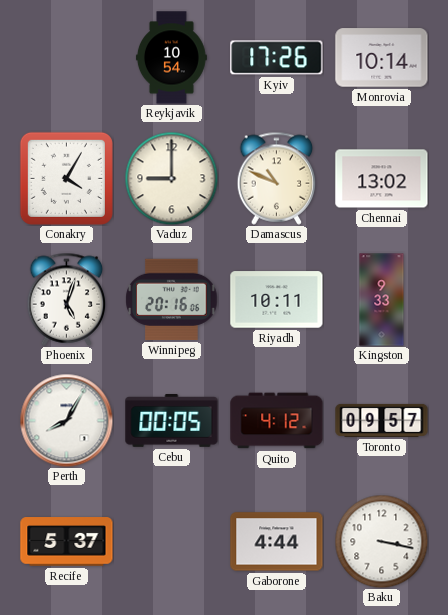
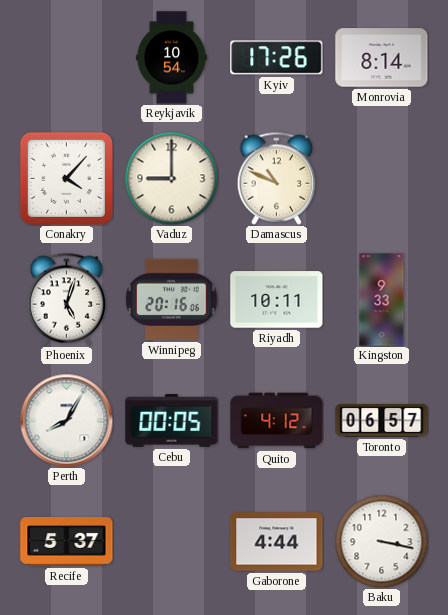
Monrovia: 10:14 -> 8:14 (382, 58)
Conakry: 4:05 -> 4:07 (66, 178)
Chennai: 13:02 -> none (382, 179)
Toronto: 09:57 -> 06:57 (382, 420)
